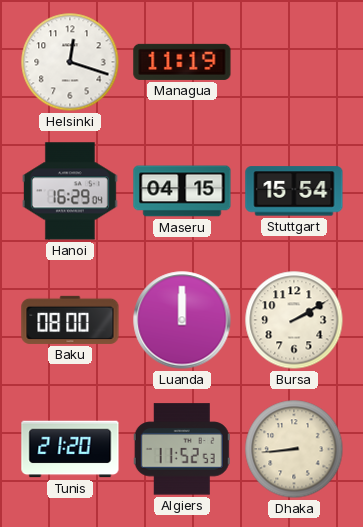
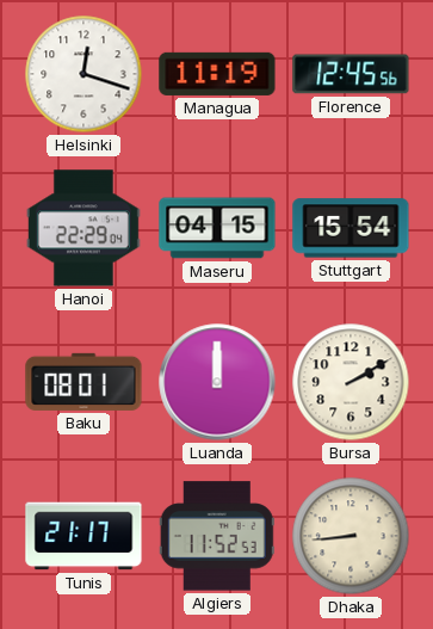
Florence: none -> 12:45 (351, 74)
Hanoi: 16:29 -> 22:29 (83, 228)
Baku: 08:00 -> 08:01 (83, 382)
Tunis: 21:20 -> 21:17 (83, 536)
